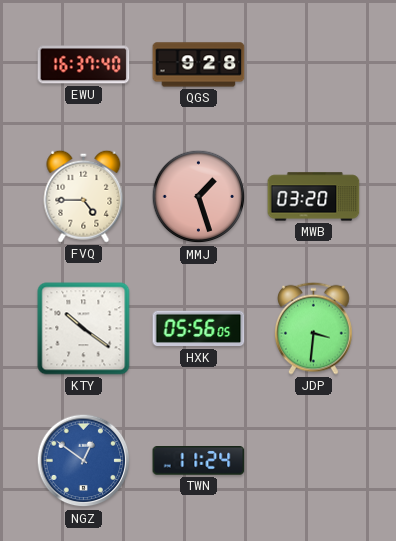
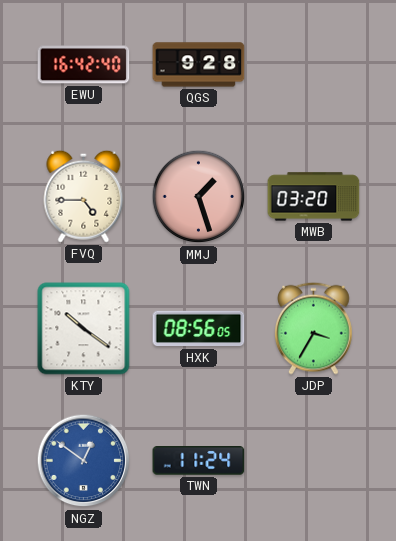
EWU: 16:37 -> 16:42 (84, 65)
HXK: 05:56 -> 08:56 (199, 329)
JDP: 3:31 -> 3:35 (314, 328)
